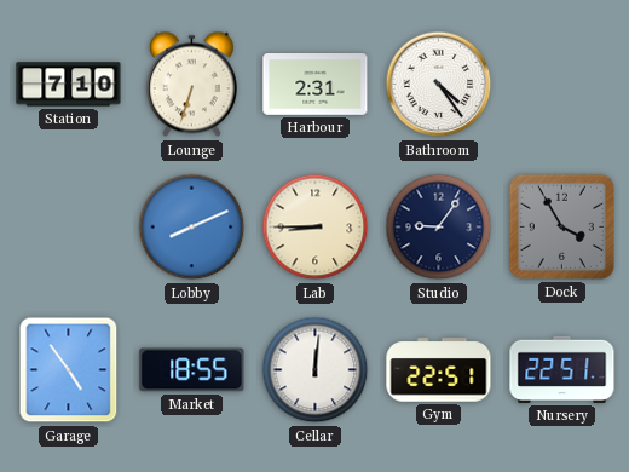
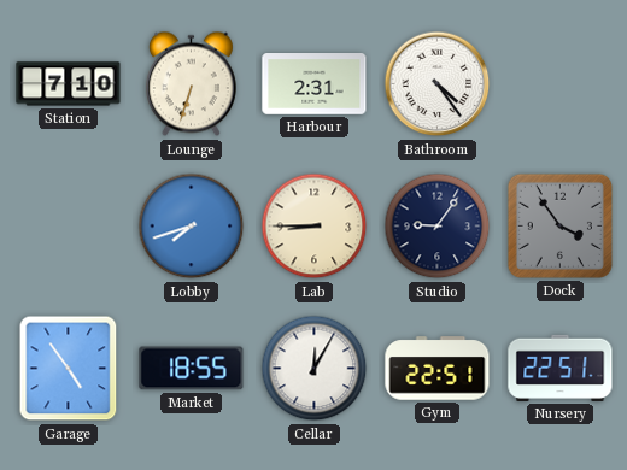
Lobby: 8:11 -> 7:42 (192, 227)
Dock: 3:55 -> 3:54 (559, 225)
Cellar: 12:01 -> 12:05 (315, 369)
